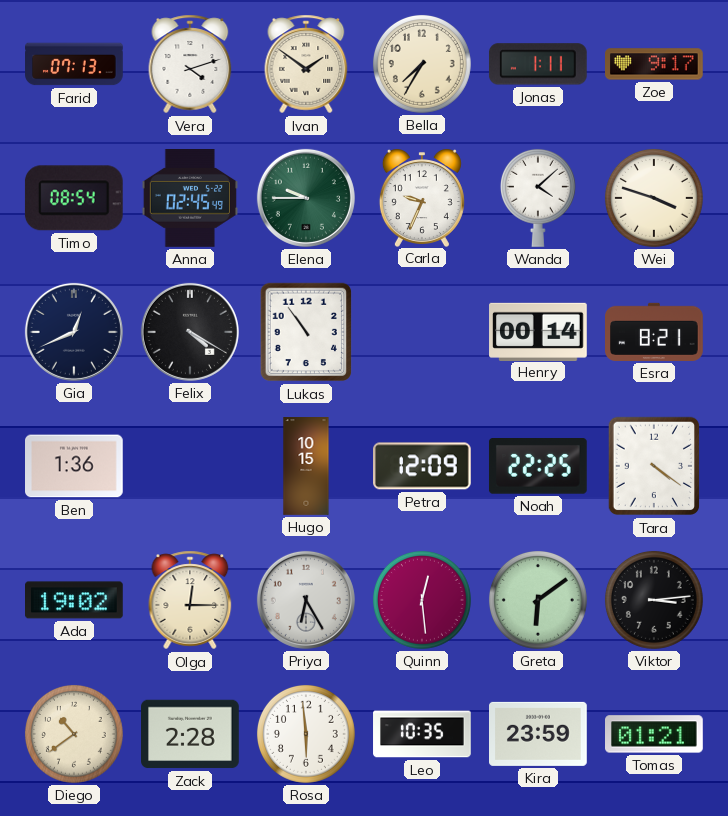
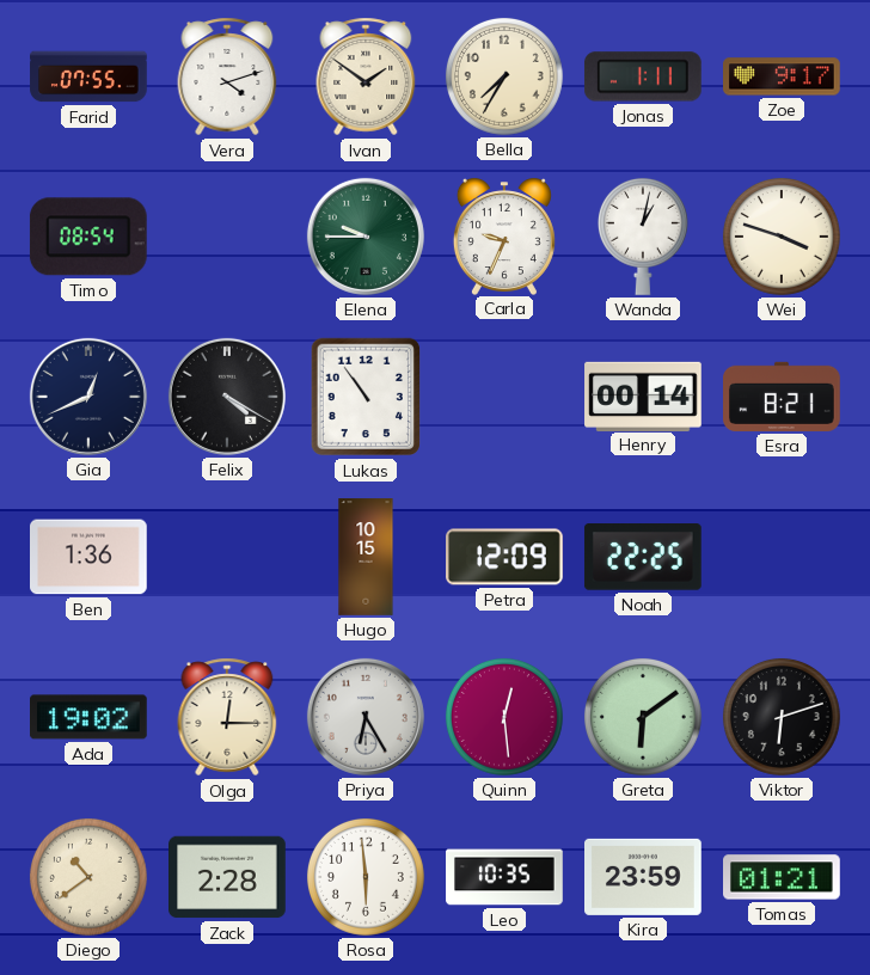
Farid: 07:13 -> 07:55 (88, 76)
Anna: 02:45 -> none (190, 199)
Wanda: 4:08 -> 1:02 (643, 237)
Tara: 4:21 -> none (653, 466)
Viktor: 3:14 -> 6:12 (782, 717)
